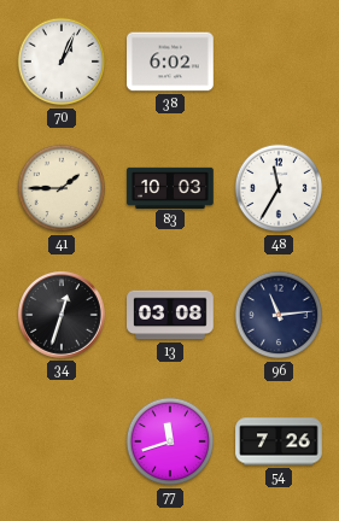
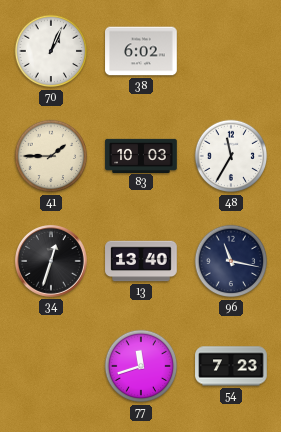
13: 03:08 -> 13:40 (141, 261)
96: 11:14 -> 11:17 (231, 261)
54: 7:26 -> 7:23 (231, 366)
